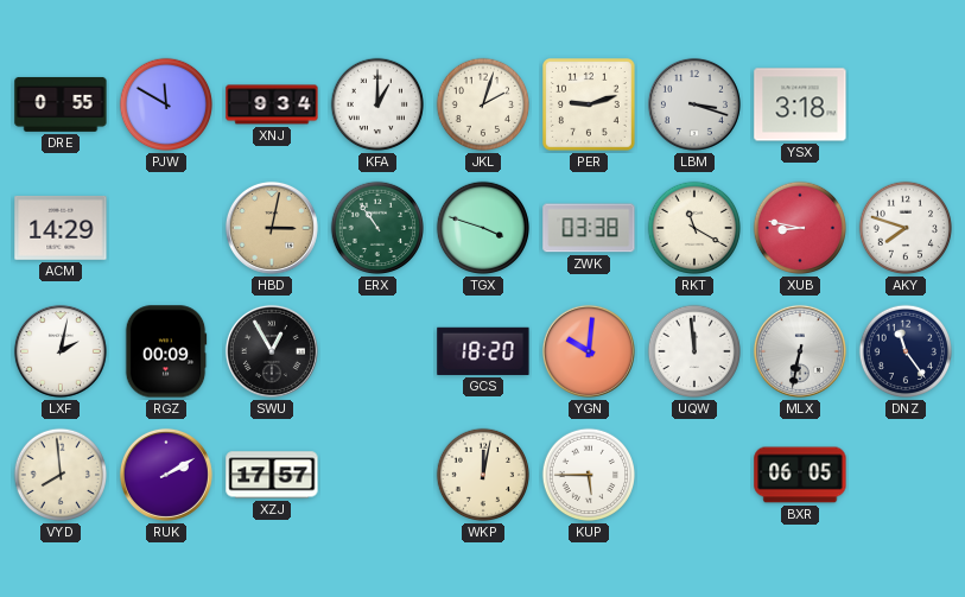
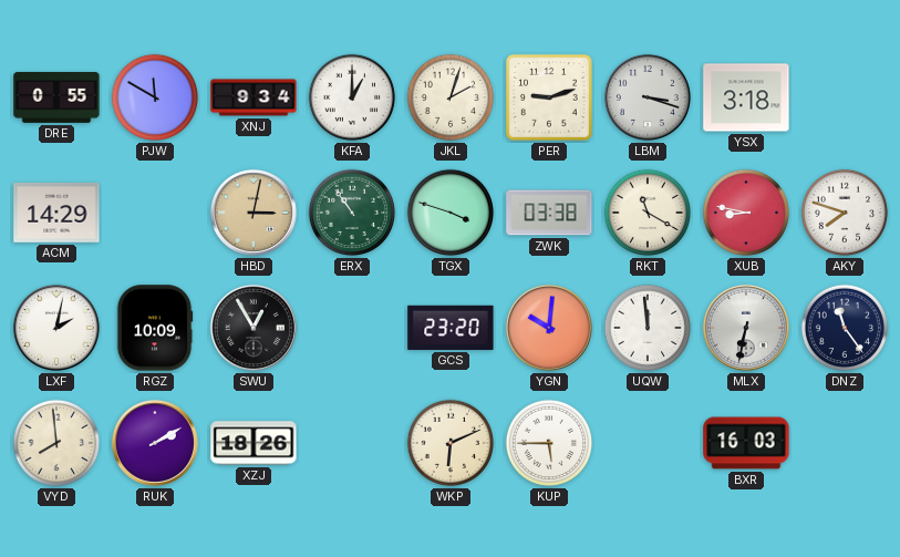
RGZ: 00:09 -> 10:09 (155, 328)
GCS: 18:20 -> 23:20 (451, 328)
XZJ: 17:57 -> 18:26 (254, 443)
WKP: 12:02 -> 6:11 (451, 443)
BXR: 06:05 -> 16:03 (746, 443)
